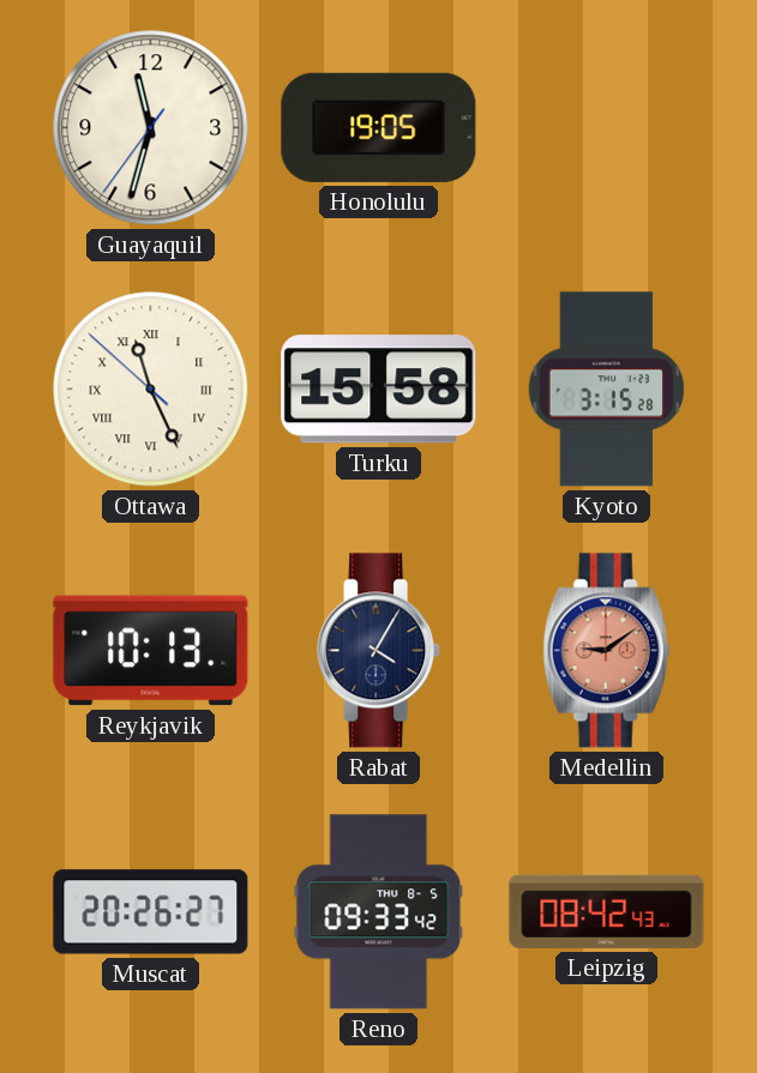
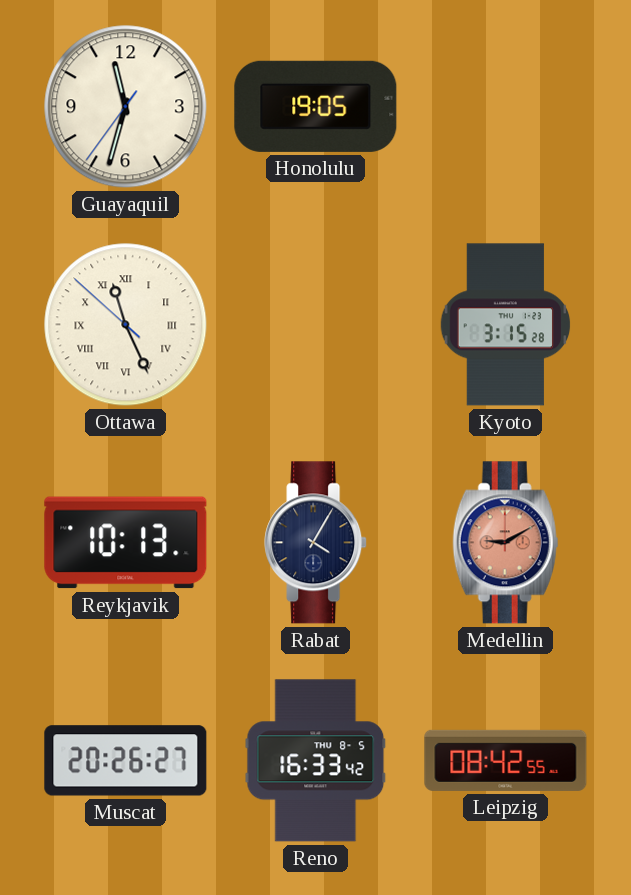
Turku: 15:58 -> none (379, 390)
Medellin: 9:09 -> 9:10 (506, 543)
Reno: 09:33 -> 16:33 (316, 761)
Leipzig: 08:42:43 -> 08:42:55 (506, 760)
